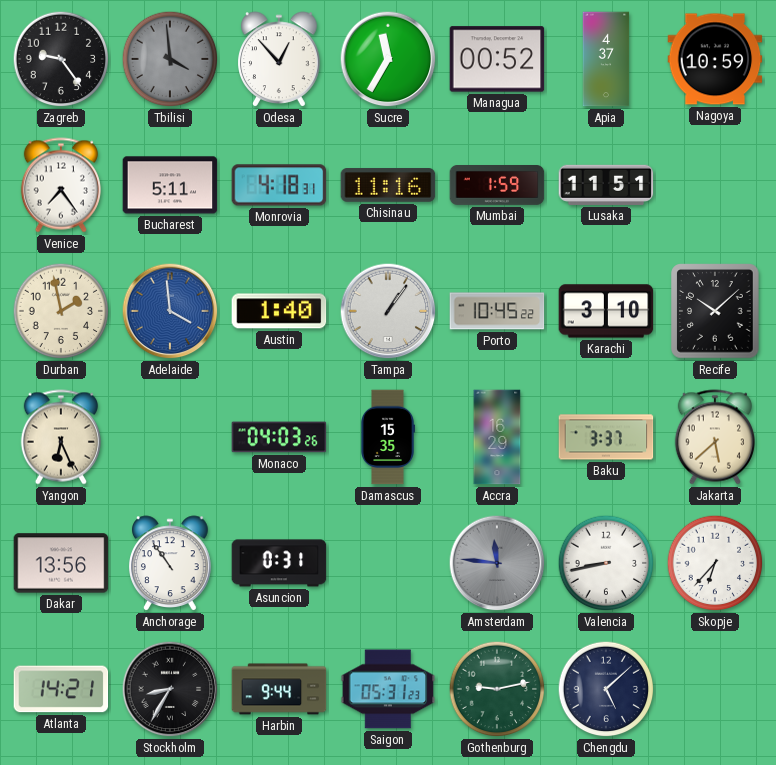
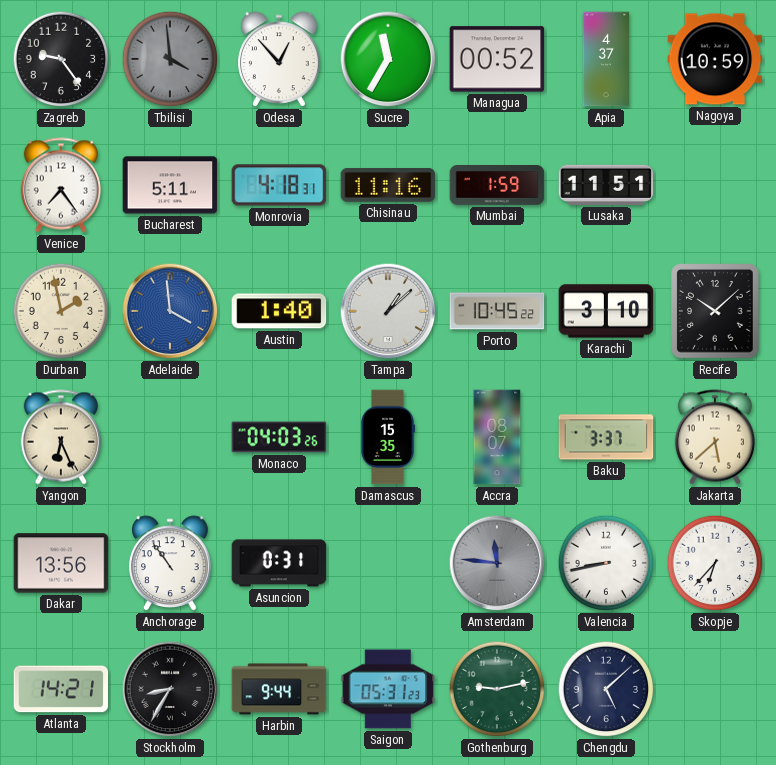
Tampa: 1:06 -> 1:08 (388, 311)
Accra: 16:29 -> 08:07 (497, 437)
